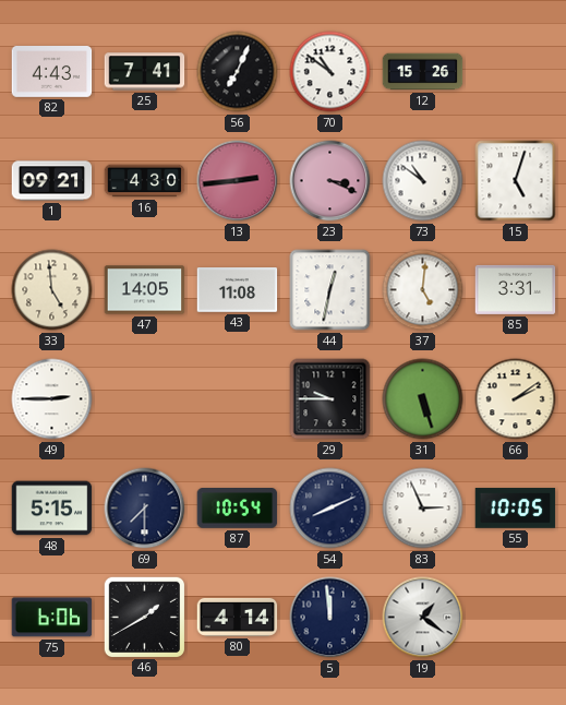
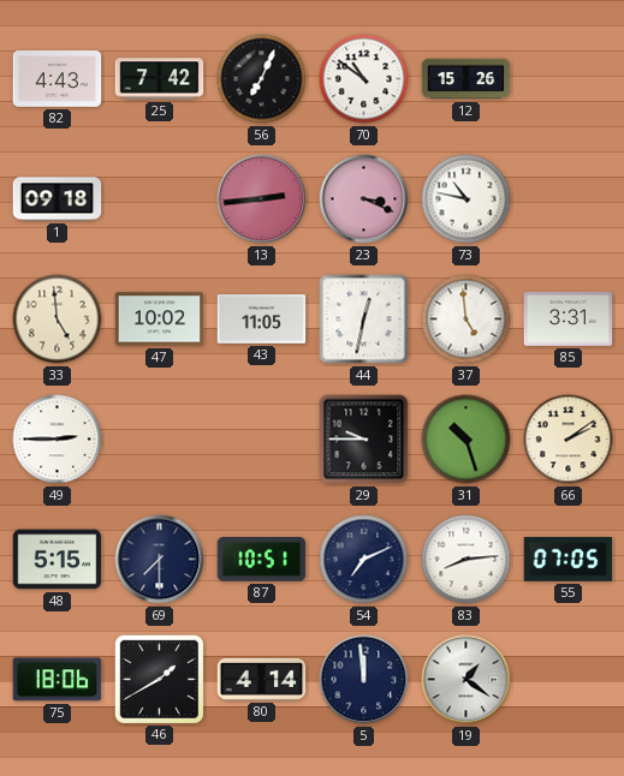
25: 7:41 -> 7:42 (160, 79)
1: 09:21 -> 09:18 (58, 199)
16: 4:30 -> none (145, 181)
73: 10:51 -> 10:47 (466, 199)
15: 5:03 -> none (516, 181)
47: 14:05 -> 10:02 (160, 320)
43: 11:08 -> 11:05 (262, 320)
37: 5:01 -> 4:59 (466, 320)
31: 5:27 -> 10:27 (466, 440)
87: 10:54 -> 10:51 (262, 560)
54: 8:11 -> 7:11 (364, 560)
83: 2:56 -> 8:14 (466, 560)
55: 10:05 -> 07:05 (569, 560)
75: 6:06 -> 18:06 (58, 680)
